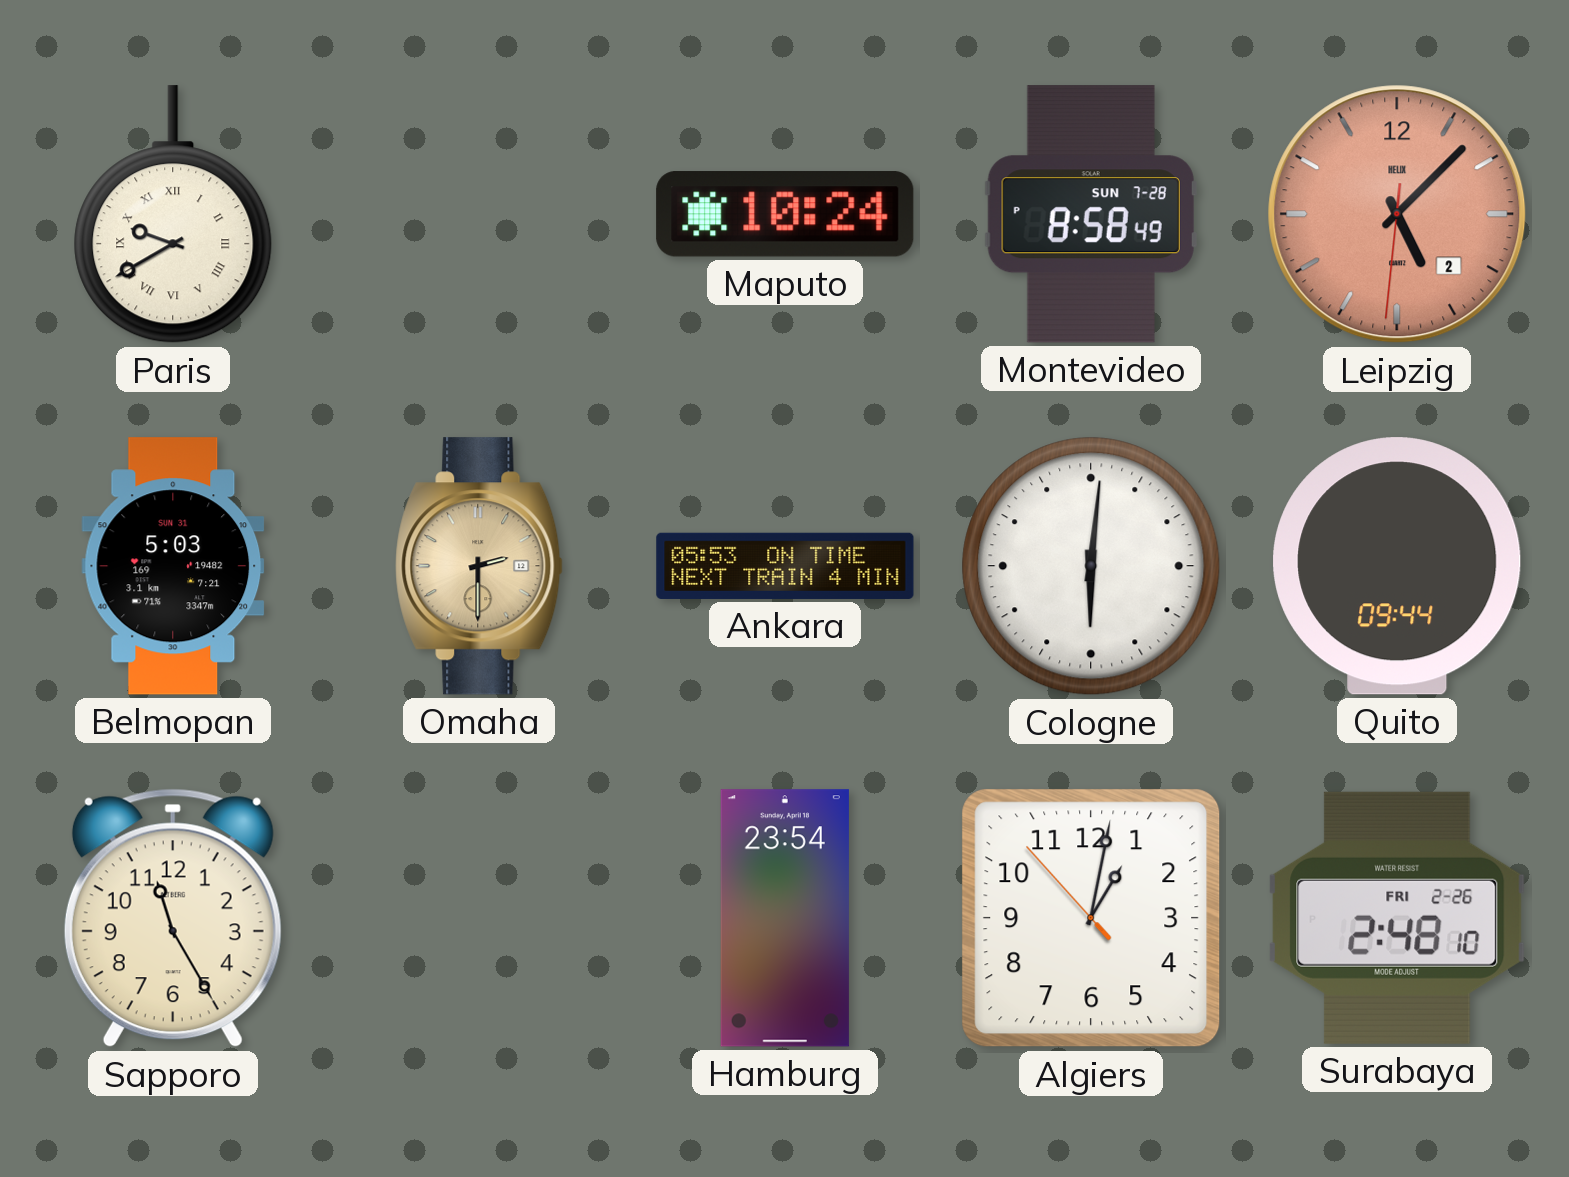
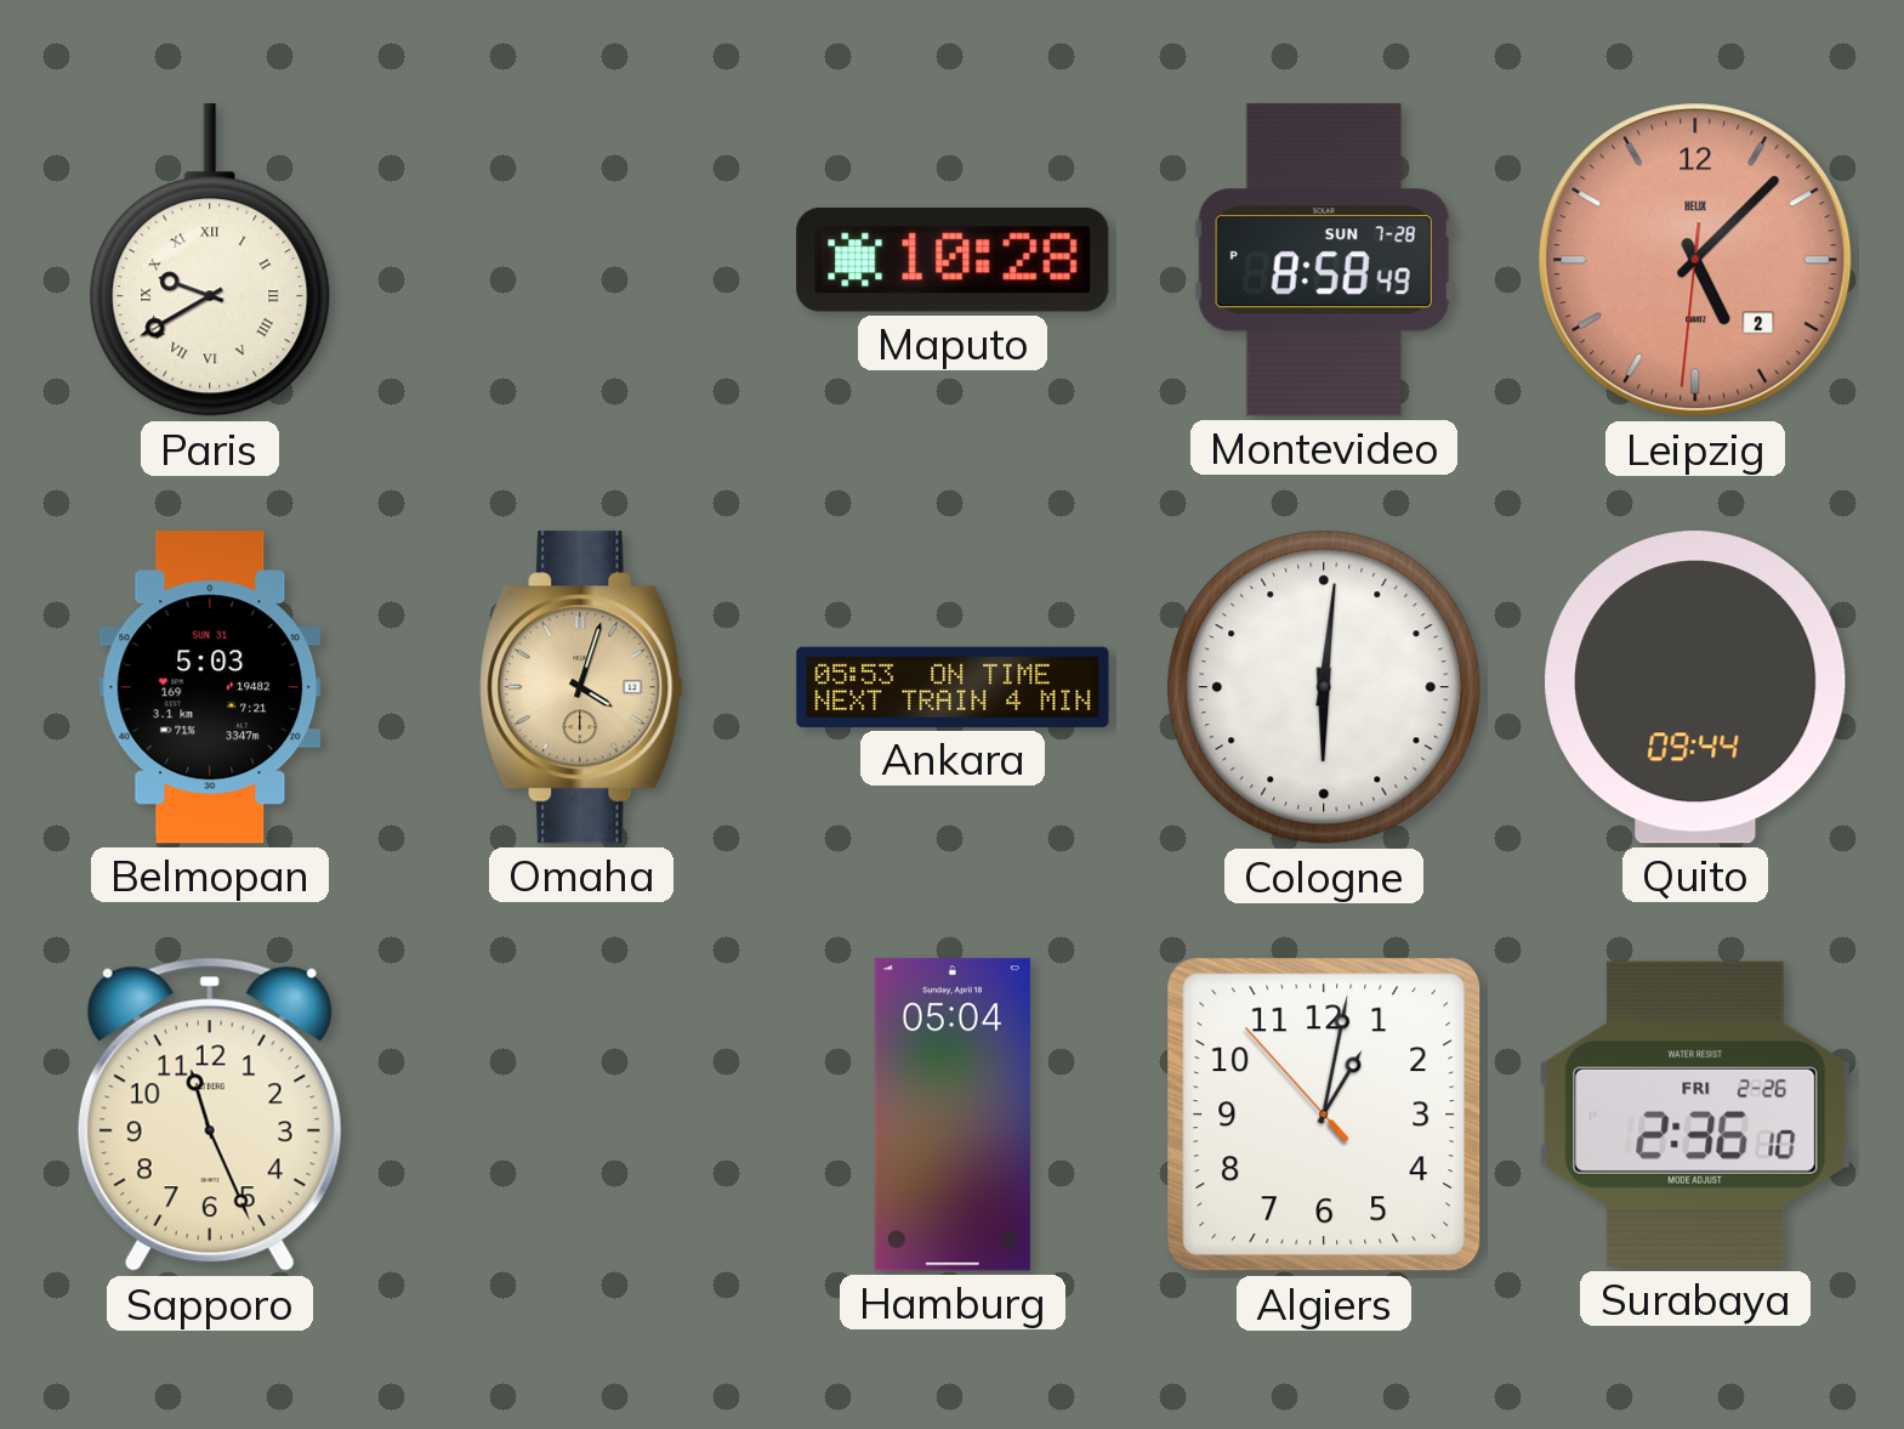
Maputo: 10:24 -> 10:28 (953, 260)
Omaha: 2:30 -> 4:03 (581, 687)
Sapporo: 11:25 -> 11:26 (210, 1115)
Hamburg: 23:54 -> 05:04 (953, 1115)
Surabaya: 2:48 -> 2:36 (1695, 1115)
